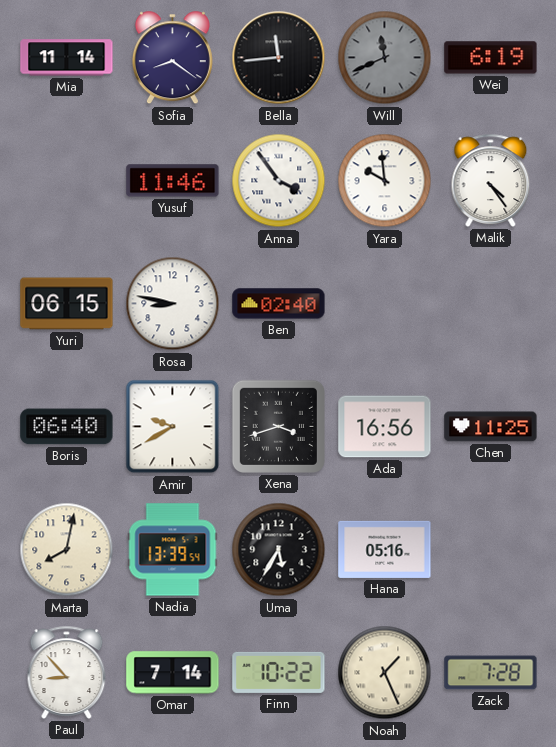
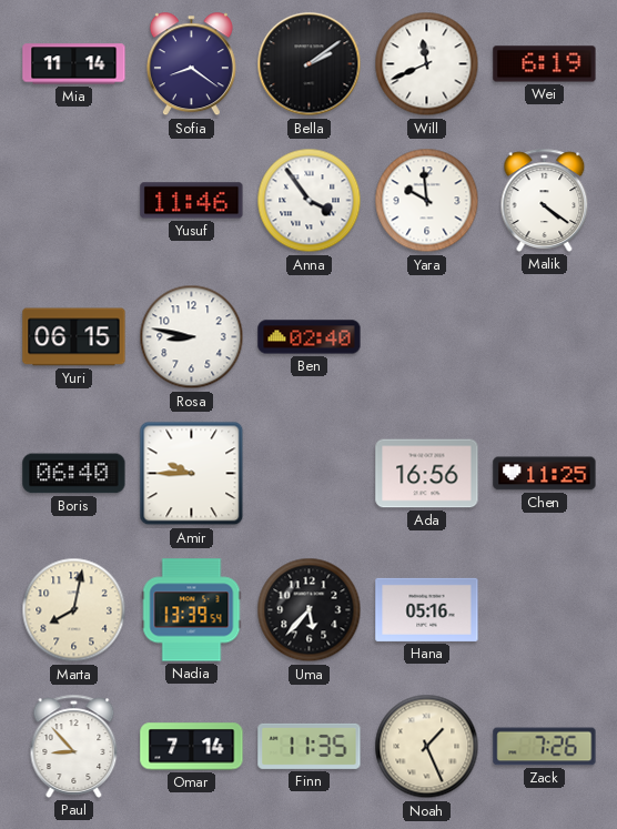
Bella: 11:44 -> 2:09 (310, 64)
Will dial: grey -> white (427, 64)
Malik: 4:24 -> 4:21 (545, 200)
Amir: 9:40 -> 9:45 (192, 474)
Xena: 3:42 -> none (278, 426)
Uma: 5:35 -> 5:37 (310, 610)
Finn: 10:22 -> 11:35 (310, 746)
Zack: 7:28 -> 7:26 (545, 747)
